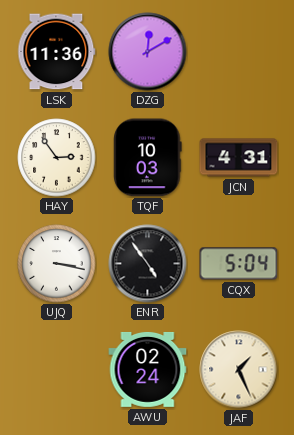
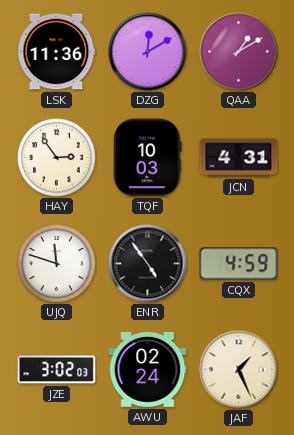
QAA: none -> 1:10 (239, 52)
UJQ: 3:17 -> 11:48 (57, 264)
CQX: 5:04 -> 4:59 (239, 264)
JZE: none -> 3:02 (57, 370)
